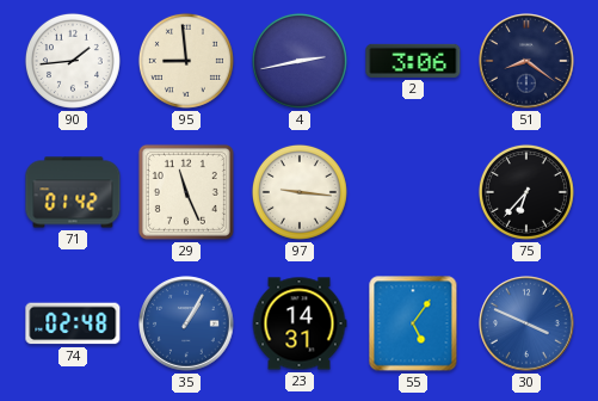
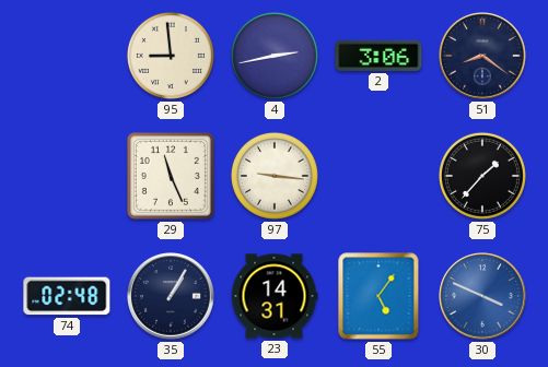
90: 1:44 -> none (73, 61)
71: 01:42 -> none (73, 192)
75: 6:37 -> 1:37 (482, 176)
35 dial: blue -> navy (171, 296)
